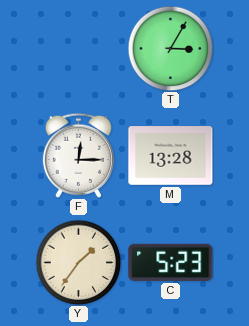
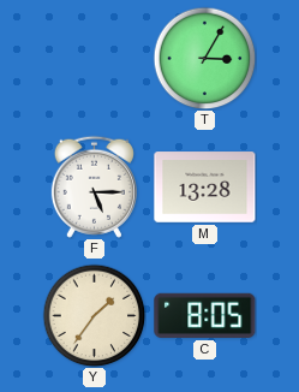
F: 12:15 -> 5:15 (94, 186)
C: 5:23 -> 8:05 (205, 315)
